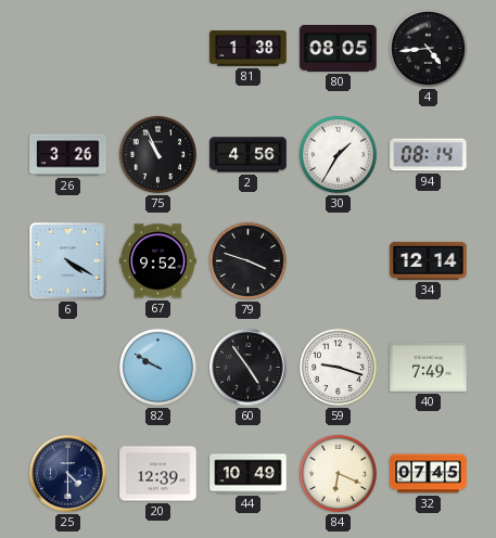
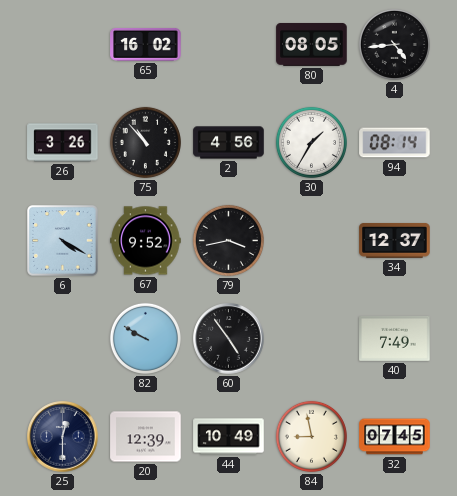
65: none -> 16:02 (146, 44)
81: 1:38 -> none (249, 49)
75: 10:56 -> 10:53 (145, 142)
79: 3:48 -> 3:43 (228, 240)
34: 12:14 -> 12:37 (395, 240)
59: 9:18 -> none (338, 367)
25: 4:30 -> 12:30 (63, 437)
84: 6:19 -> 8:58 (311, 436)
